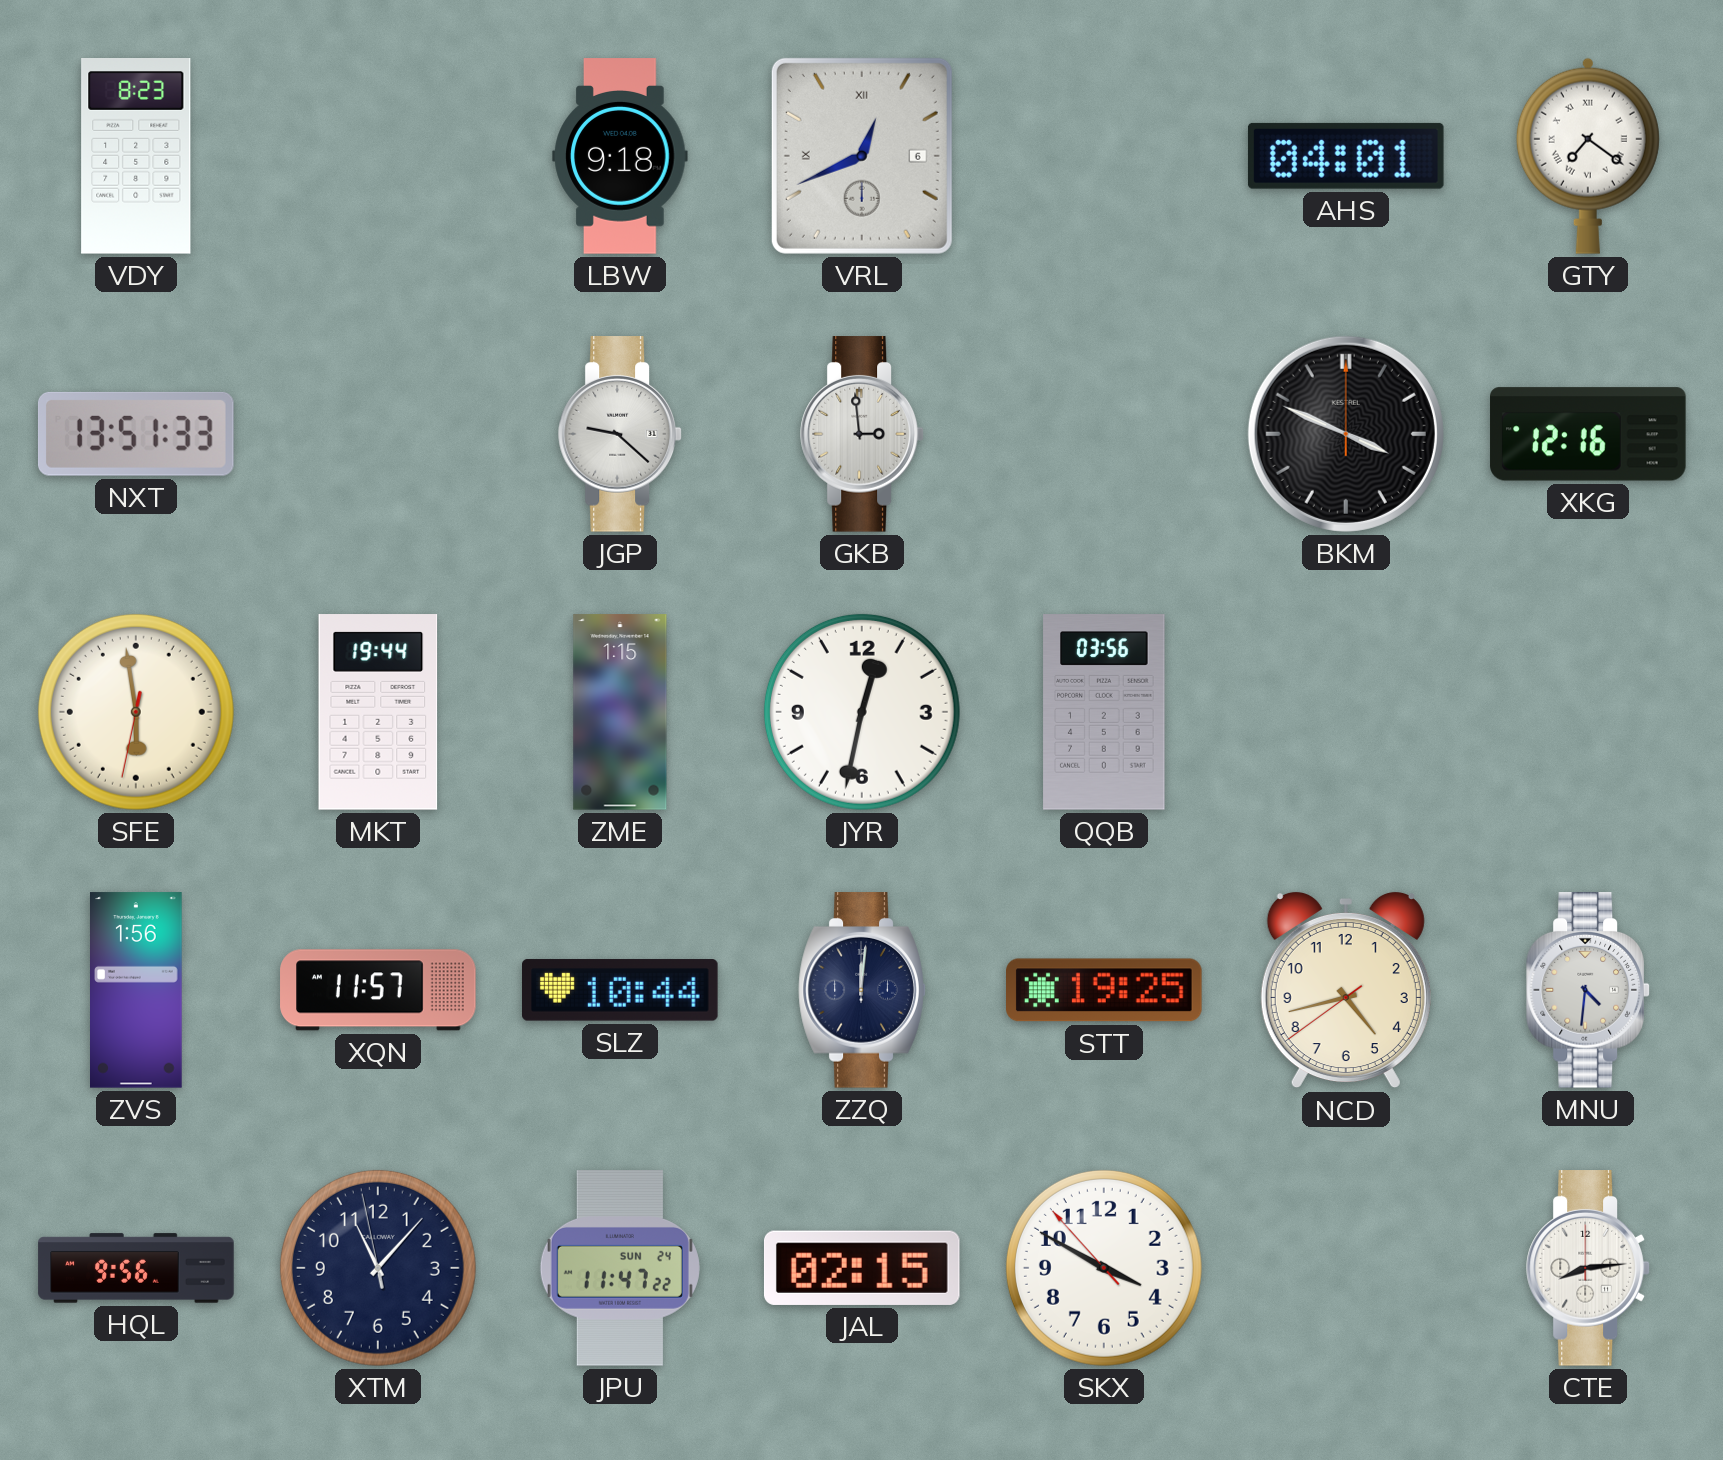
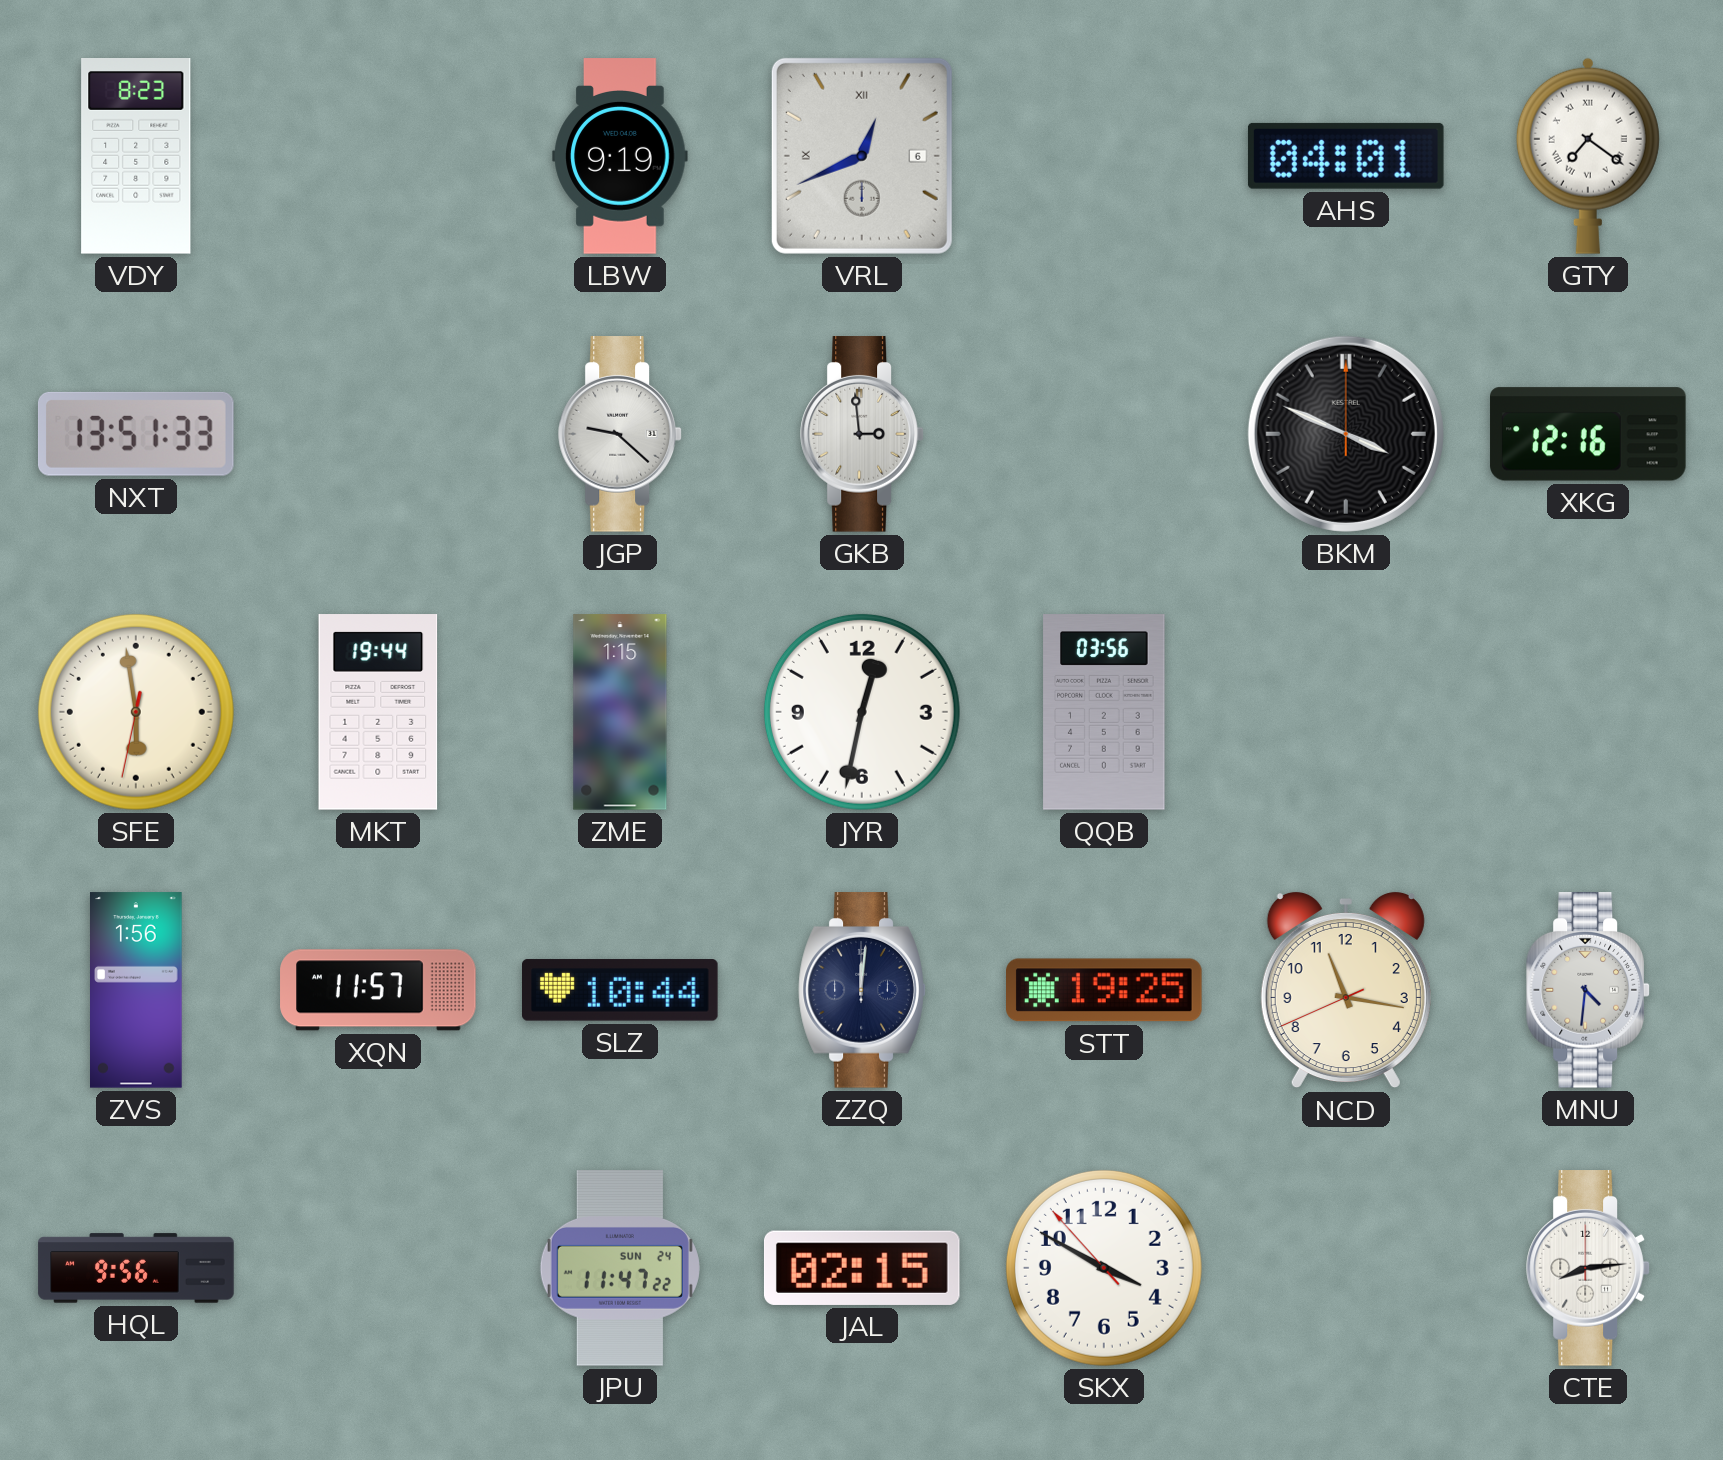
LBW: 9:18 -> 9:19 (620, 156)
NCD: 4:42 -> 11:16 (1346, 990)
XTM: 11:06 -> none (378, 1268)
